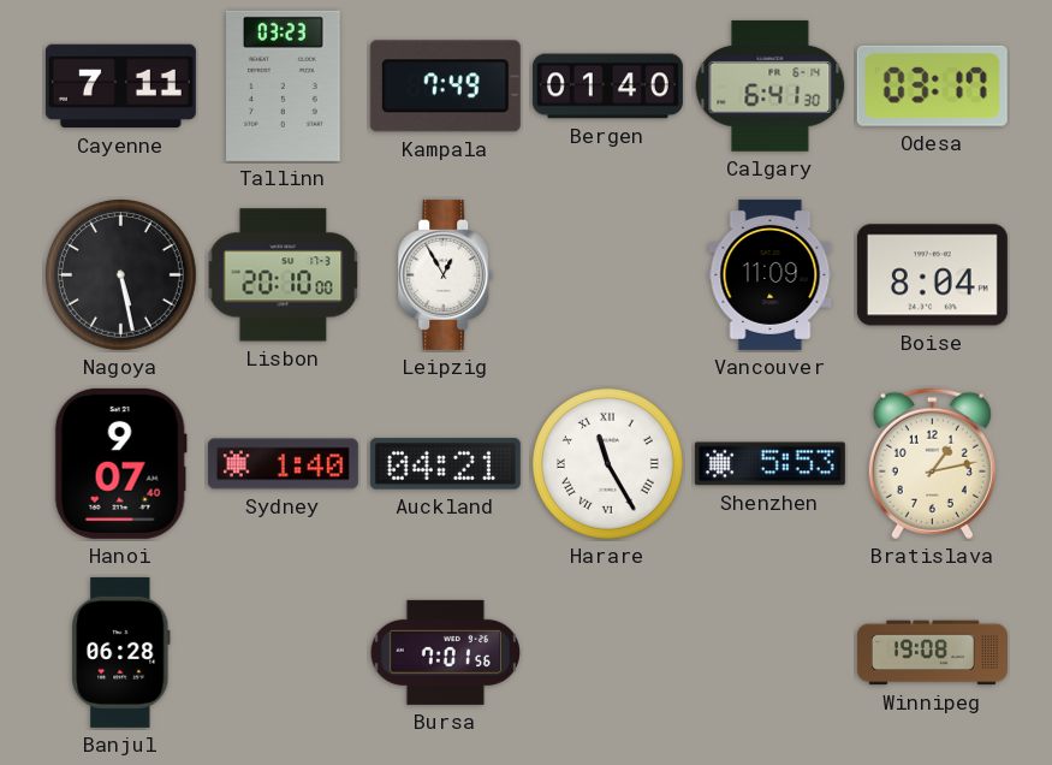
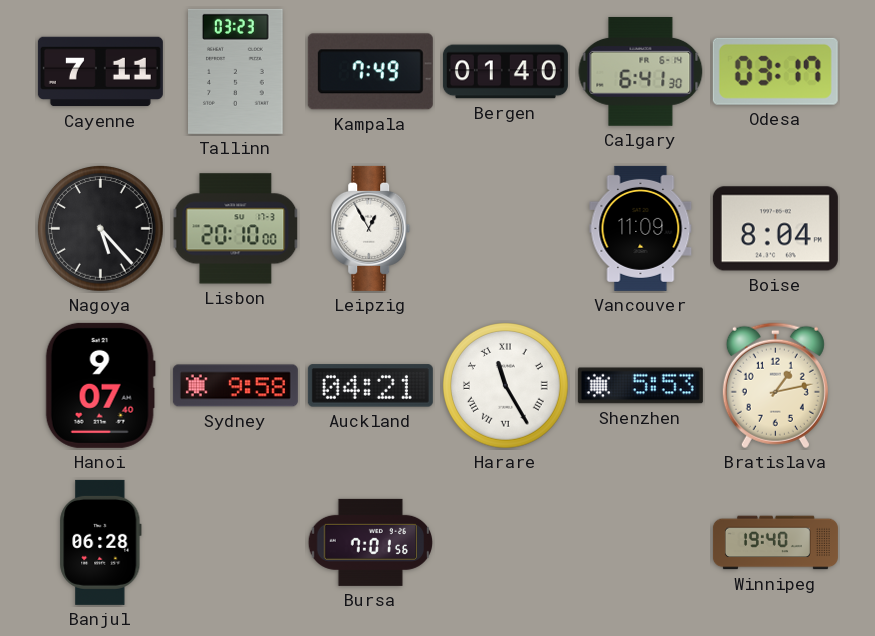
Nagoya: 5:28 -> 5:23 (101, 229)
Sydney: 1:40 -> 9:58 (235, 386)
Winnipeg: 19:08 -> 19:40 (775, 543)
